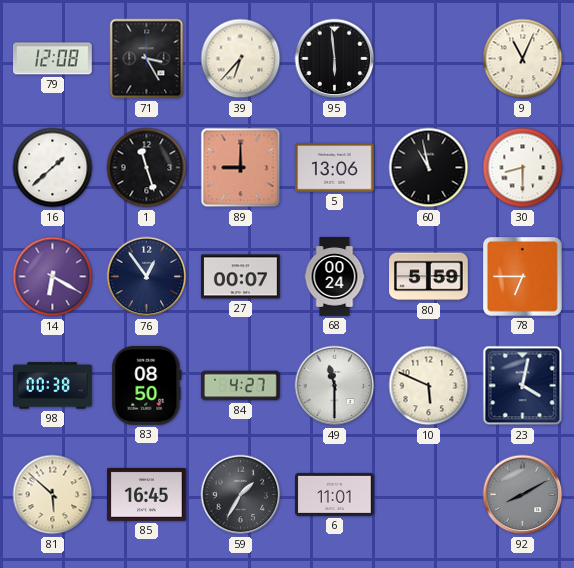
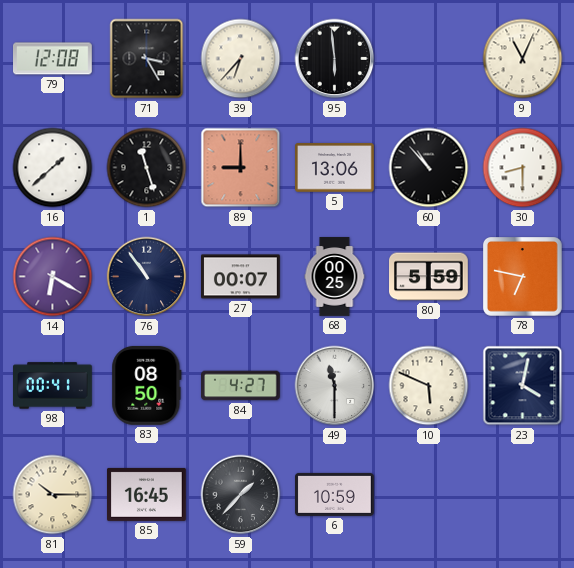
60: 10:58 -> 10:53 (429, 168)
76: 12:54 -> 10:54 (147, 277)
68: 00:24 -> 00:25 (335, 277)
78: 6:45 -> 6:47 (523, 277)
98: 00:38 -> 00:41 (53, 386)
81: 5:52 -> 10:15 (53, 495)
59: 1:35 -> 1:37 (241, 495)
6: 11:01 -> 10:59 (335, 494)
92: 8:10 -> none (523, 495)
